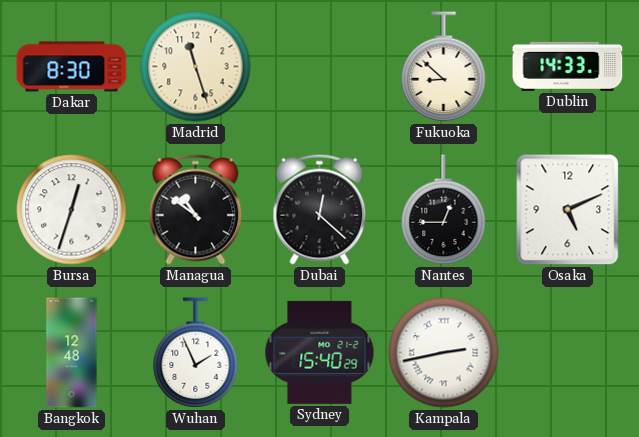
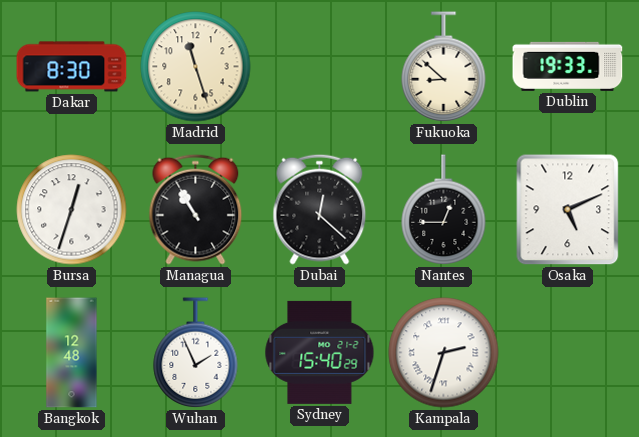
Dublin: 14:33 -> 19:33 (568, 66)
Managua: 10:51 -> 10:55 (196, 209)
Kampala: 2:43 -> 2:33 (444, 353)
